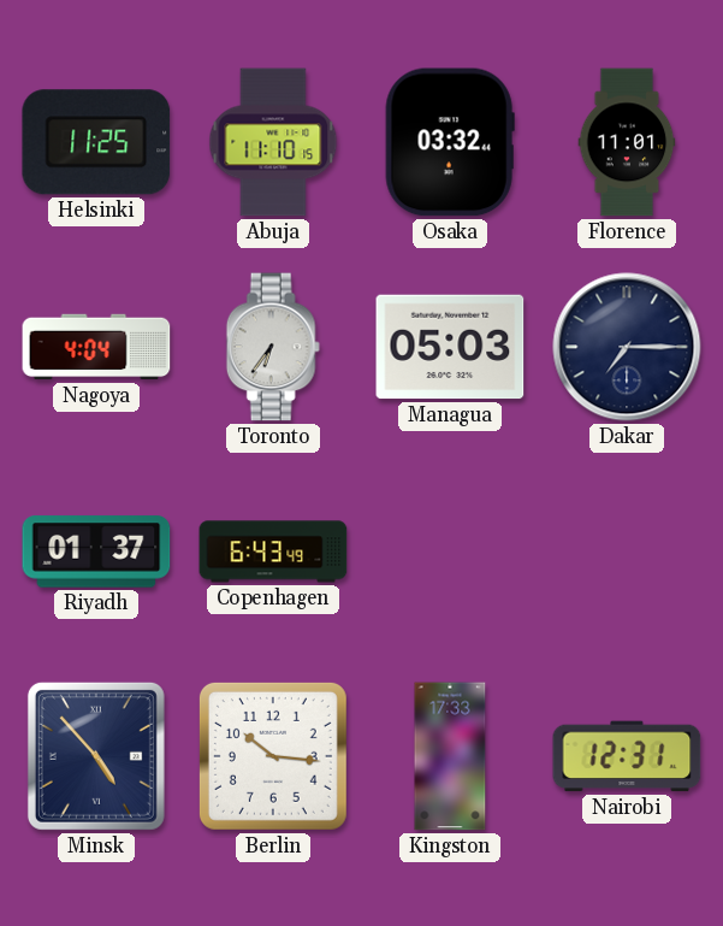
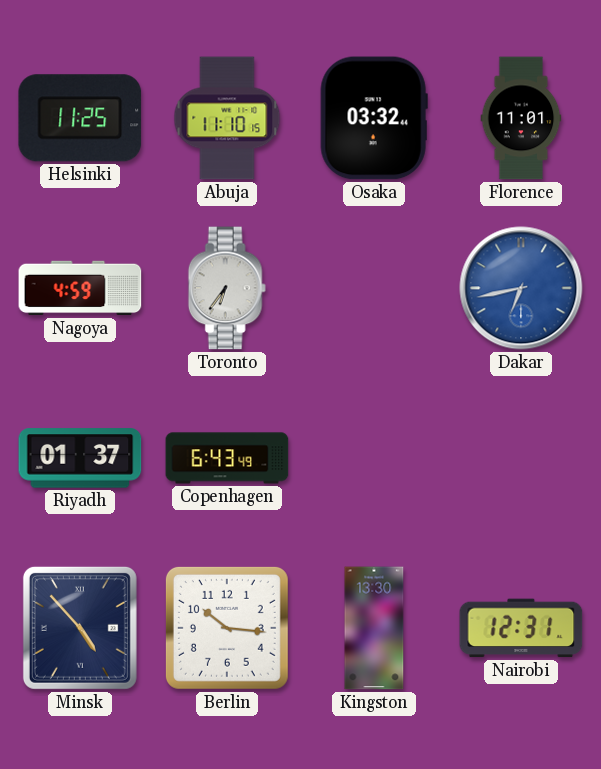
Nagoya: 4:04 -> 4:59 (80, 288)
Managua: 05:03 -> none (450, 347)
Dakar: 7:15 -> 6:43 (521, 288)
Dakar dial: navy -> blue (521, 288)
Kingston: 17:33 -> 13:30 (374, 628)
